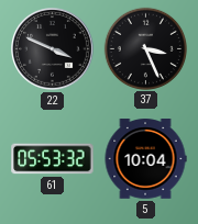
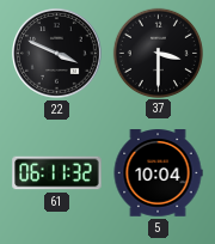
37: 3:26 -> 3:30 (158, 53)
61: 05:53 -> 06:11 (57, 173)
